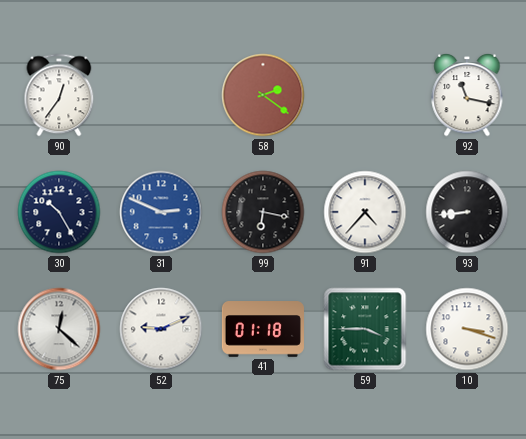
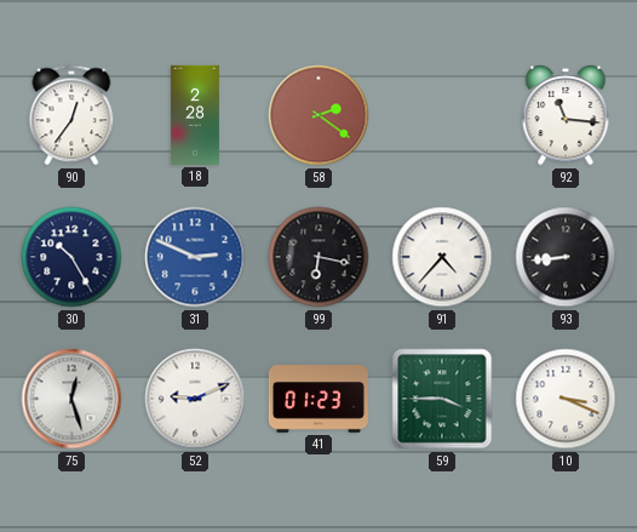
18: none -> 2:28 (195, 115)
92: 11:17 -> 11:16 (566, 115)
75: 12:22 -> 12:27 (71, 399)
41: 01:18 -> 01:23 (318, 399)
10: 3:18 -> 3:19 (566, 399)
